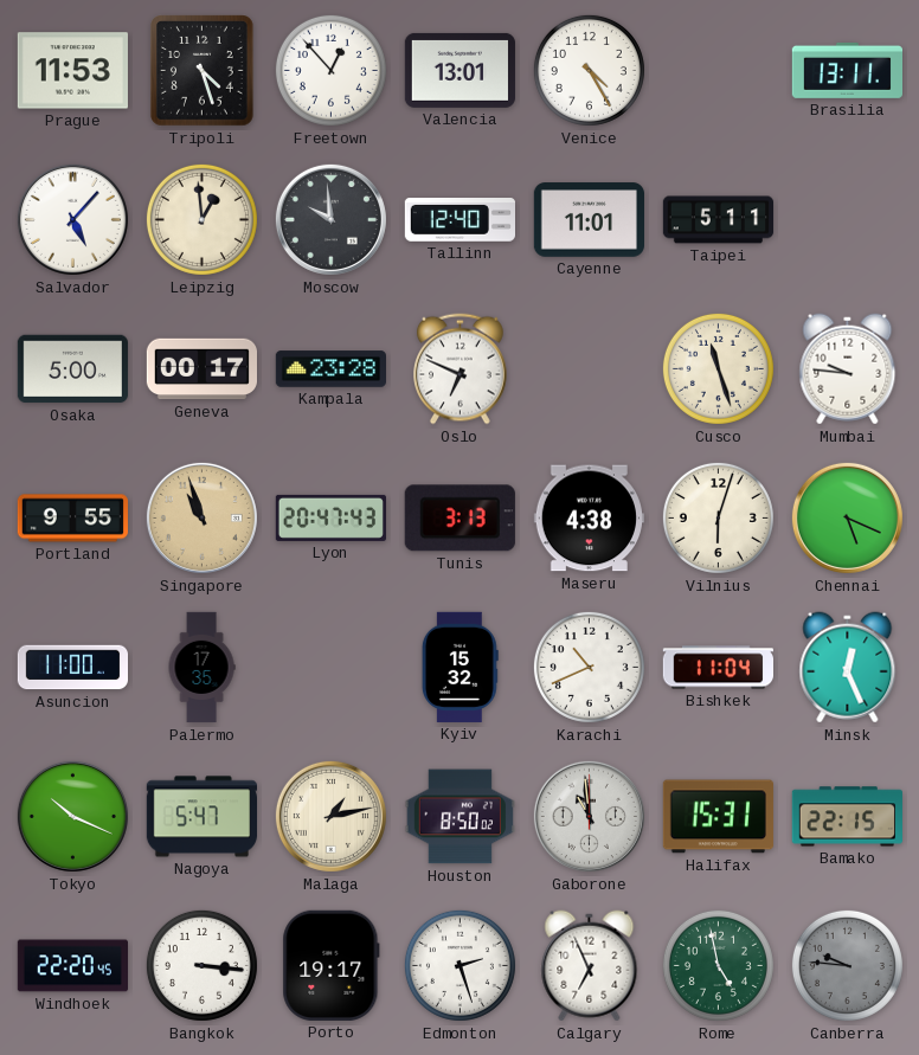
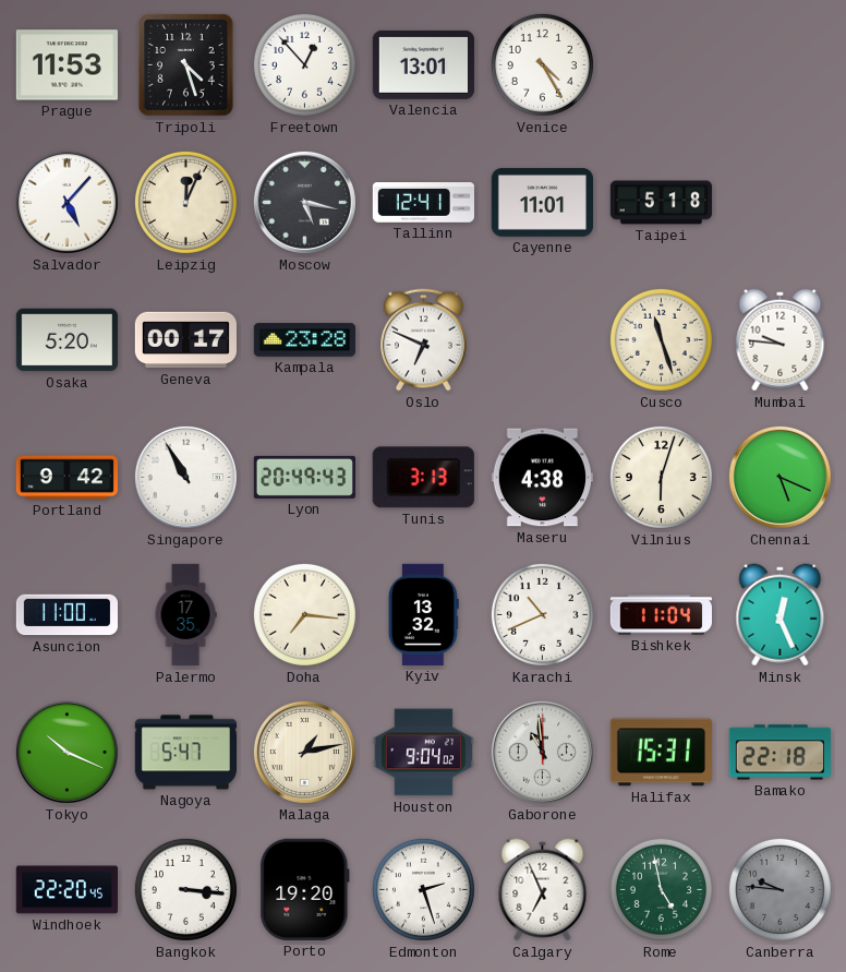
Brasilia: 13:11 -> none (847, 70)
Leipzig: 12:59 -> 12:04 (185, 202)
Moscow: 9:59 -> 5:17 (304, 202)
Tallinn: 12:40 -> 12:41 (423, 203)
Taipei: 5:11 -> 5:18 (662, 203)
Osaka: 5:00 -> 5:20 (67, 340)
Portland: 9:55 -> 9:42 (67, 478)
Singapore: 10:57 -> 10:55 (185, 477)
Singapore dial: champagne -> white (185, 477)
Lyon: 20:47 -> 20:49 (304, 477)
Doha: none -> 7:16 (304, 614)
Kyiv: 15:32 -> 13:32 (423, 614)
Houston: 8:50 -> 9:04 (423, 753)
Bamako: 22:15 -> 22:18 (779, 753)
Porto: 19:17 -> 19:20 (305, 889)
